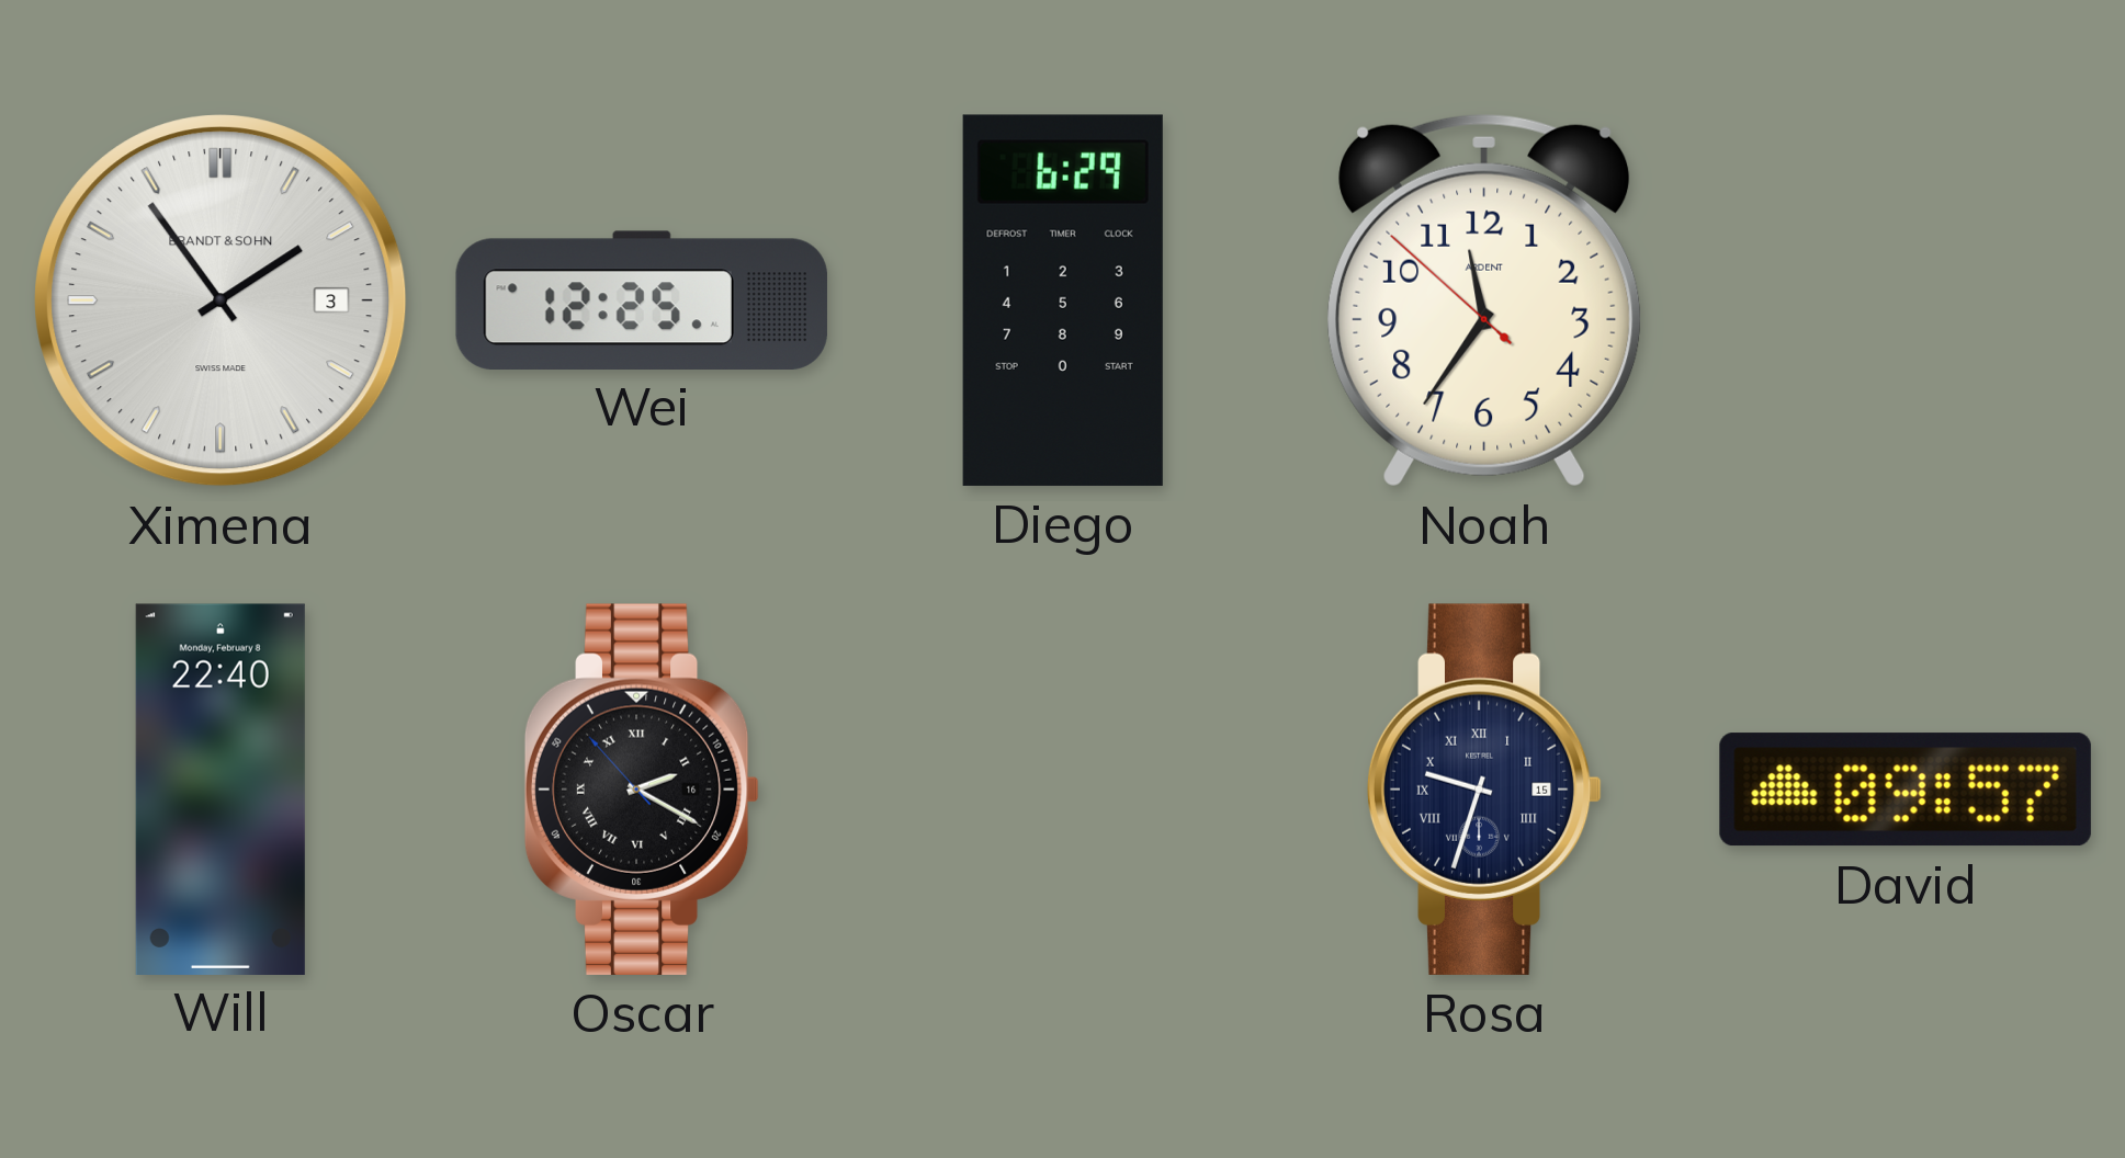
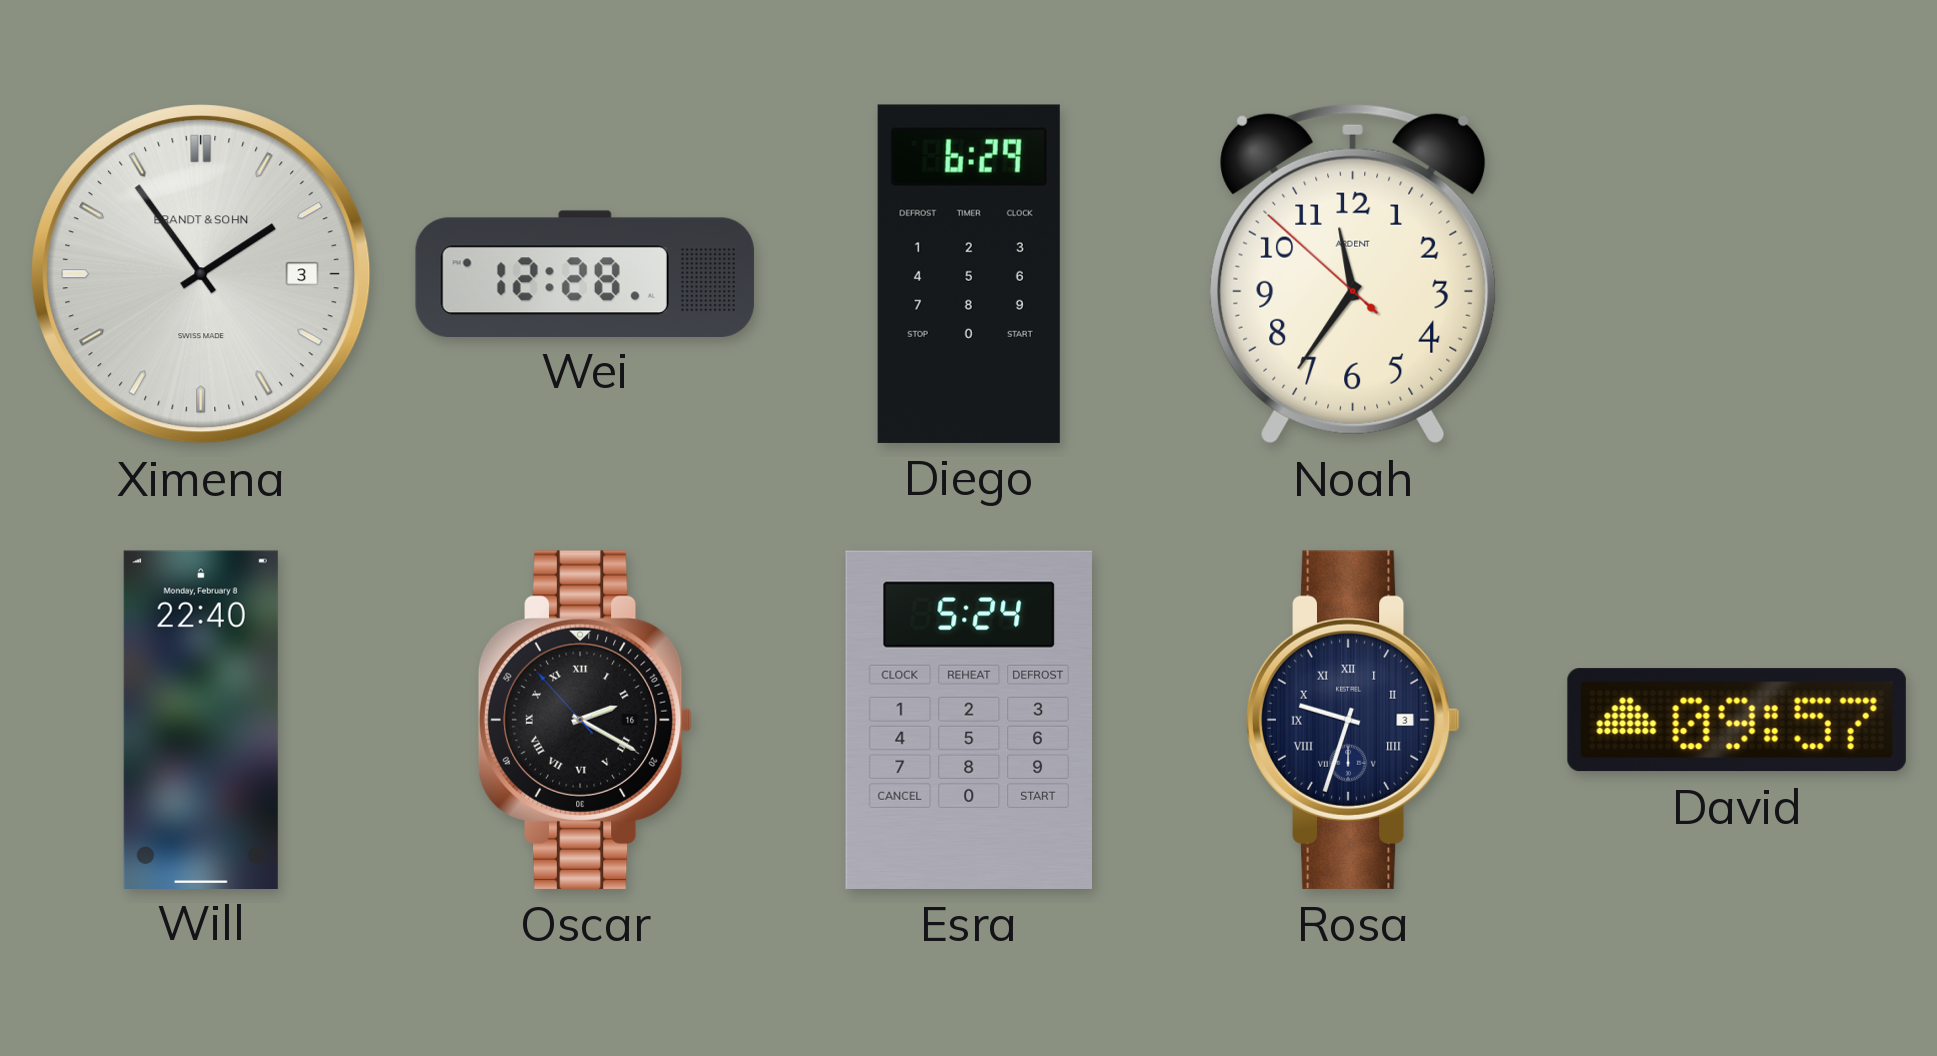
Wei: 12:25 -> 12:28 (585, 273)
Esra: none -> 5:24 (968, 720)
Rosa date: 15 -> 3 (1353, 720)
